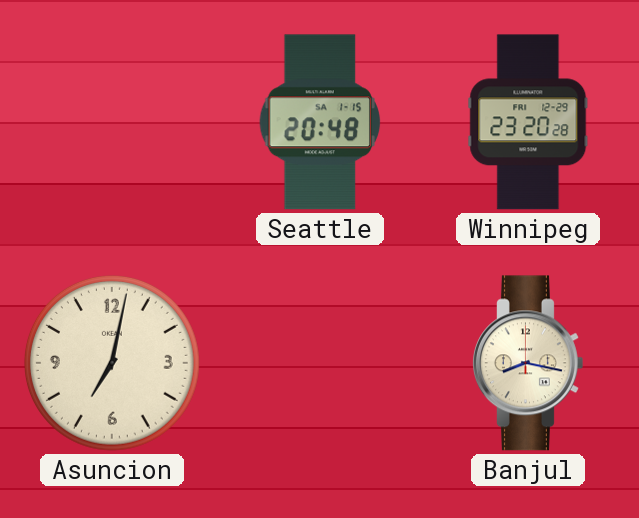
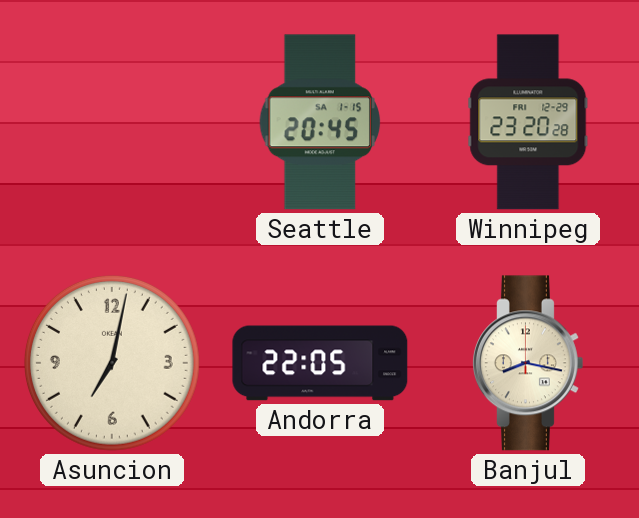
Seattle: 20:48 -> 20:45 (320, 122)
Andorra: none -> 22:05 (320, 363)
